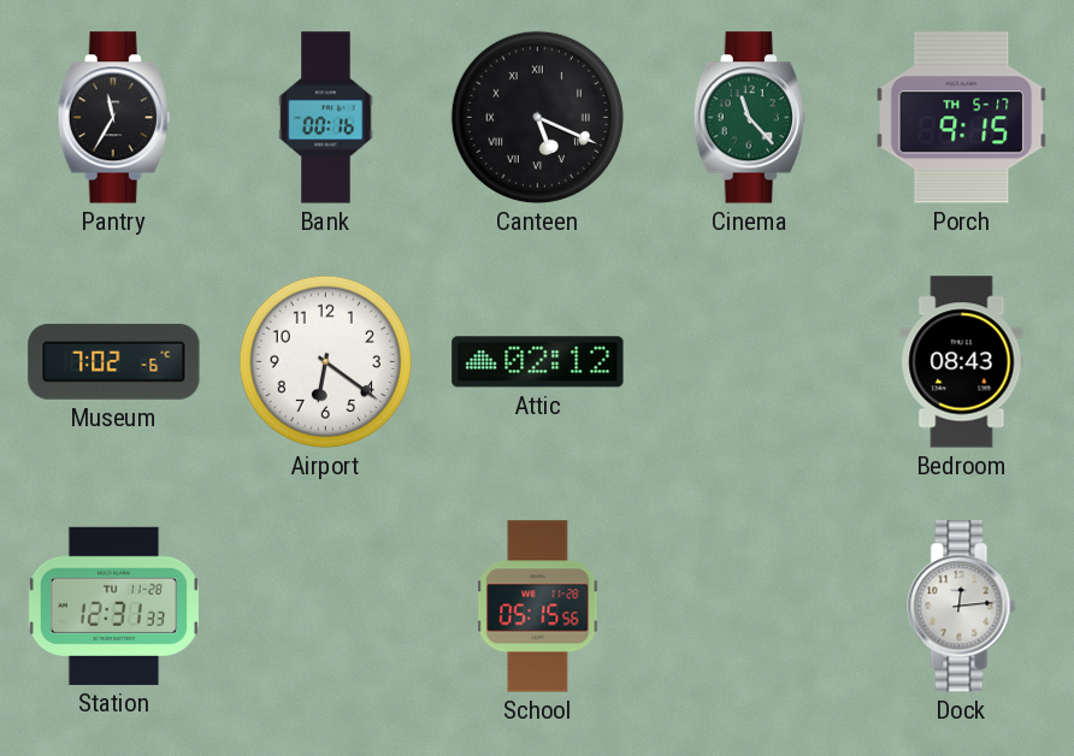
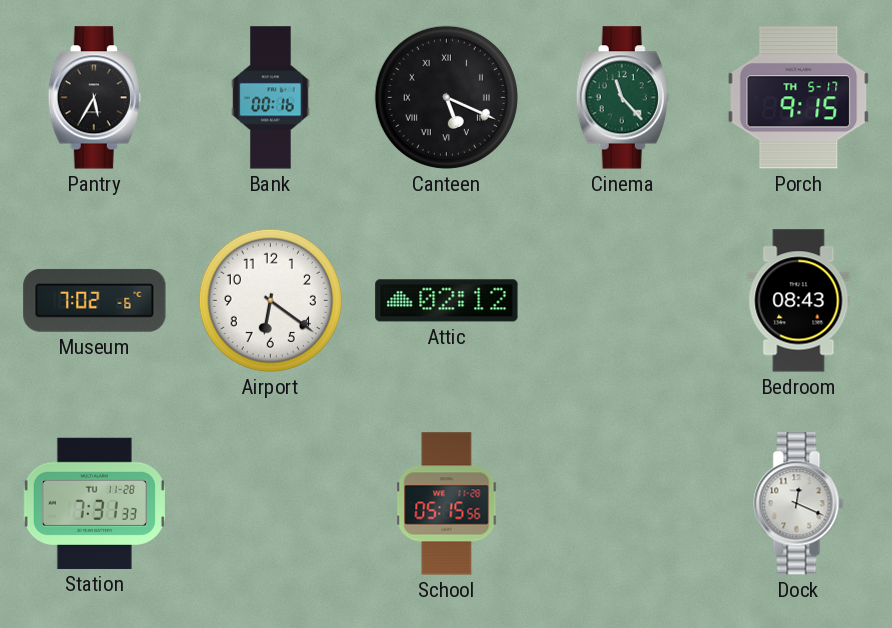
Pantry: 11:35 -> 5:35 (94, 98)
Station: 12:31 -> 7:31 (94, 503)
Dock: 12:14 -> 12:19 (799, 504)
